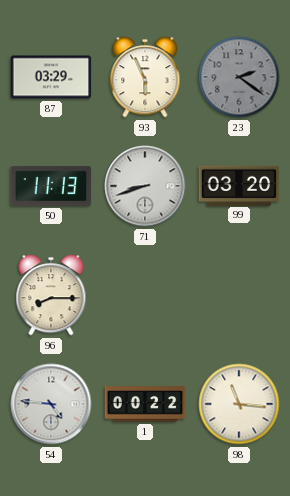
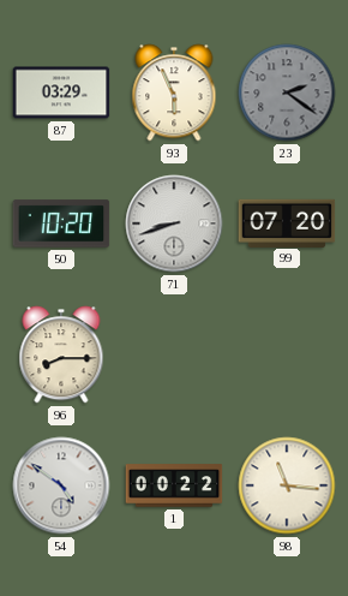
50: 11:13 -> 10:20 (61, 223)
99: 03:20 -> 07:20 (287, 222)
54: 4:46 -> 4:51 (61, 485)
